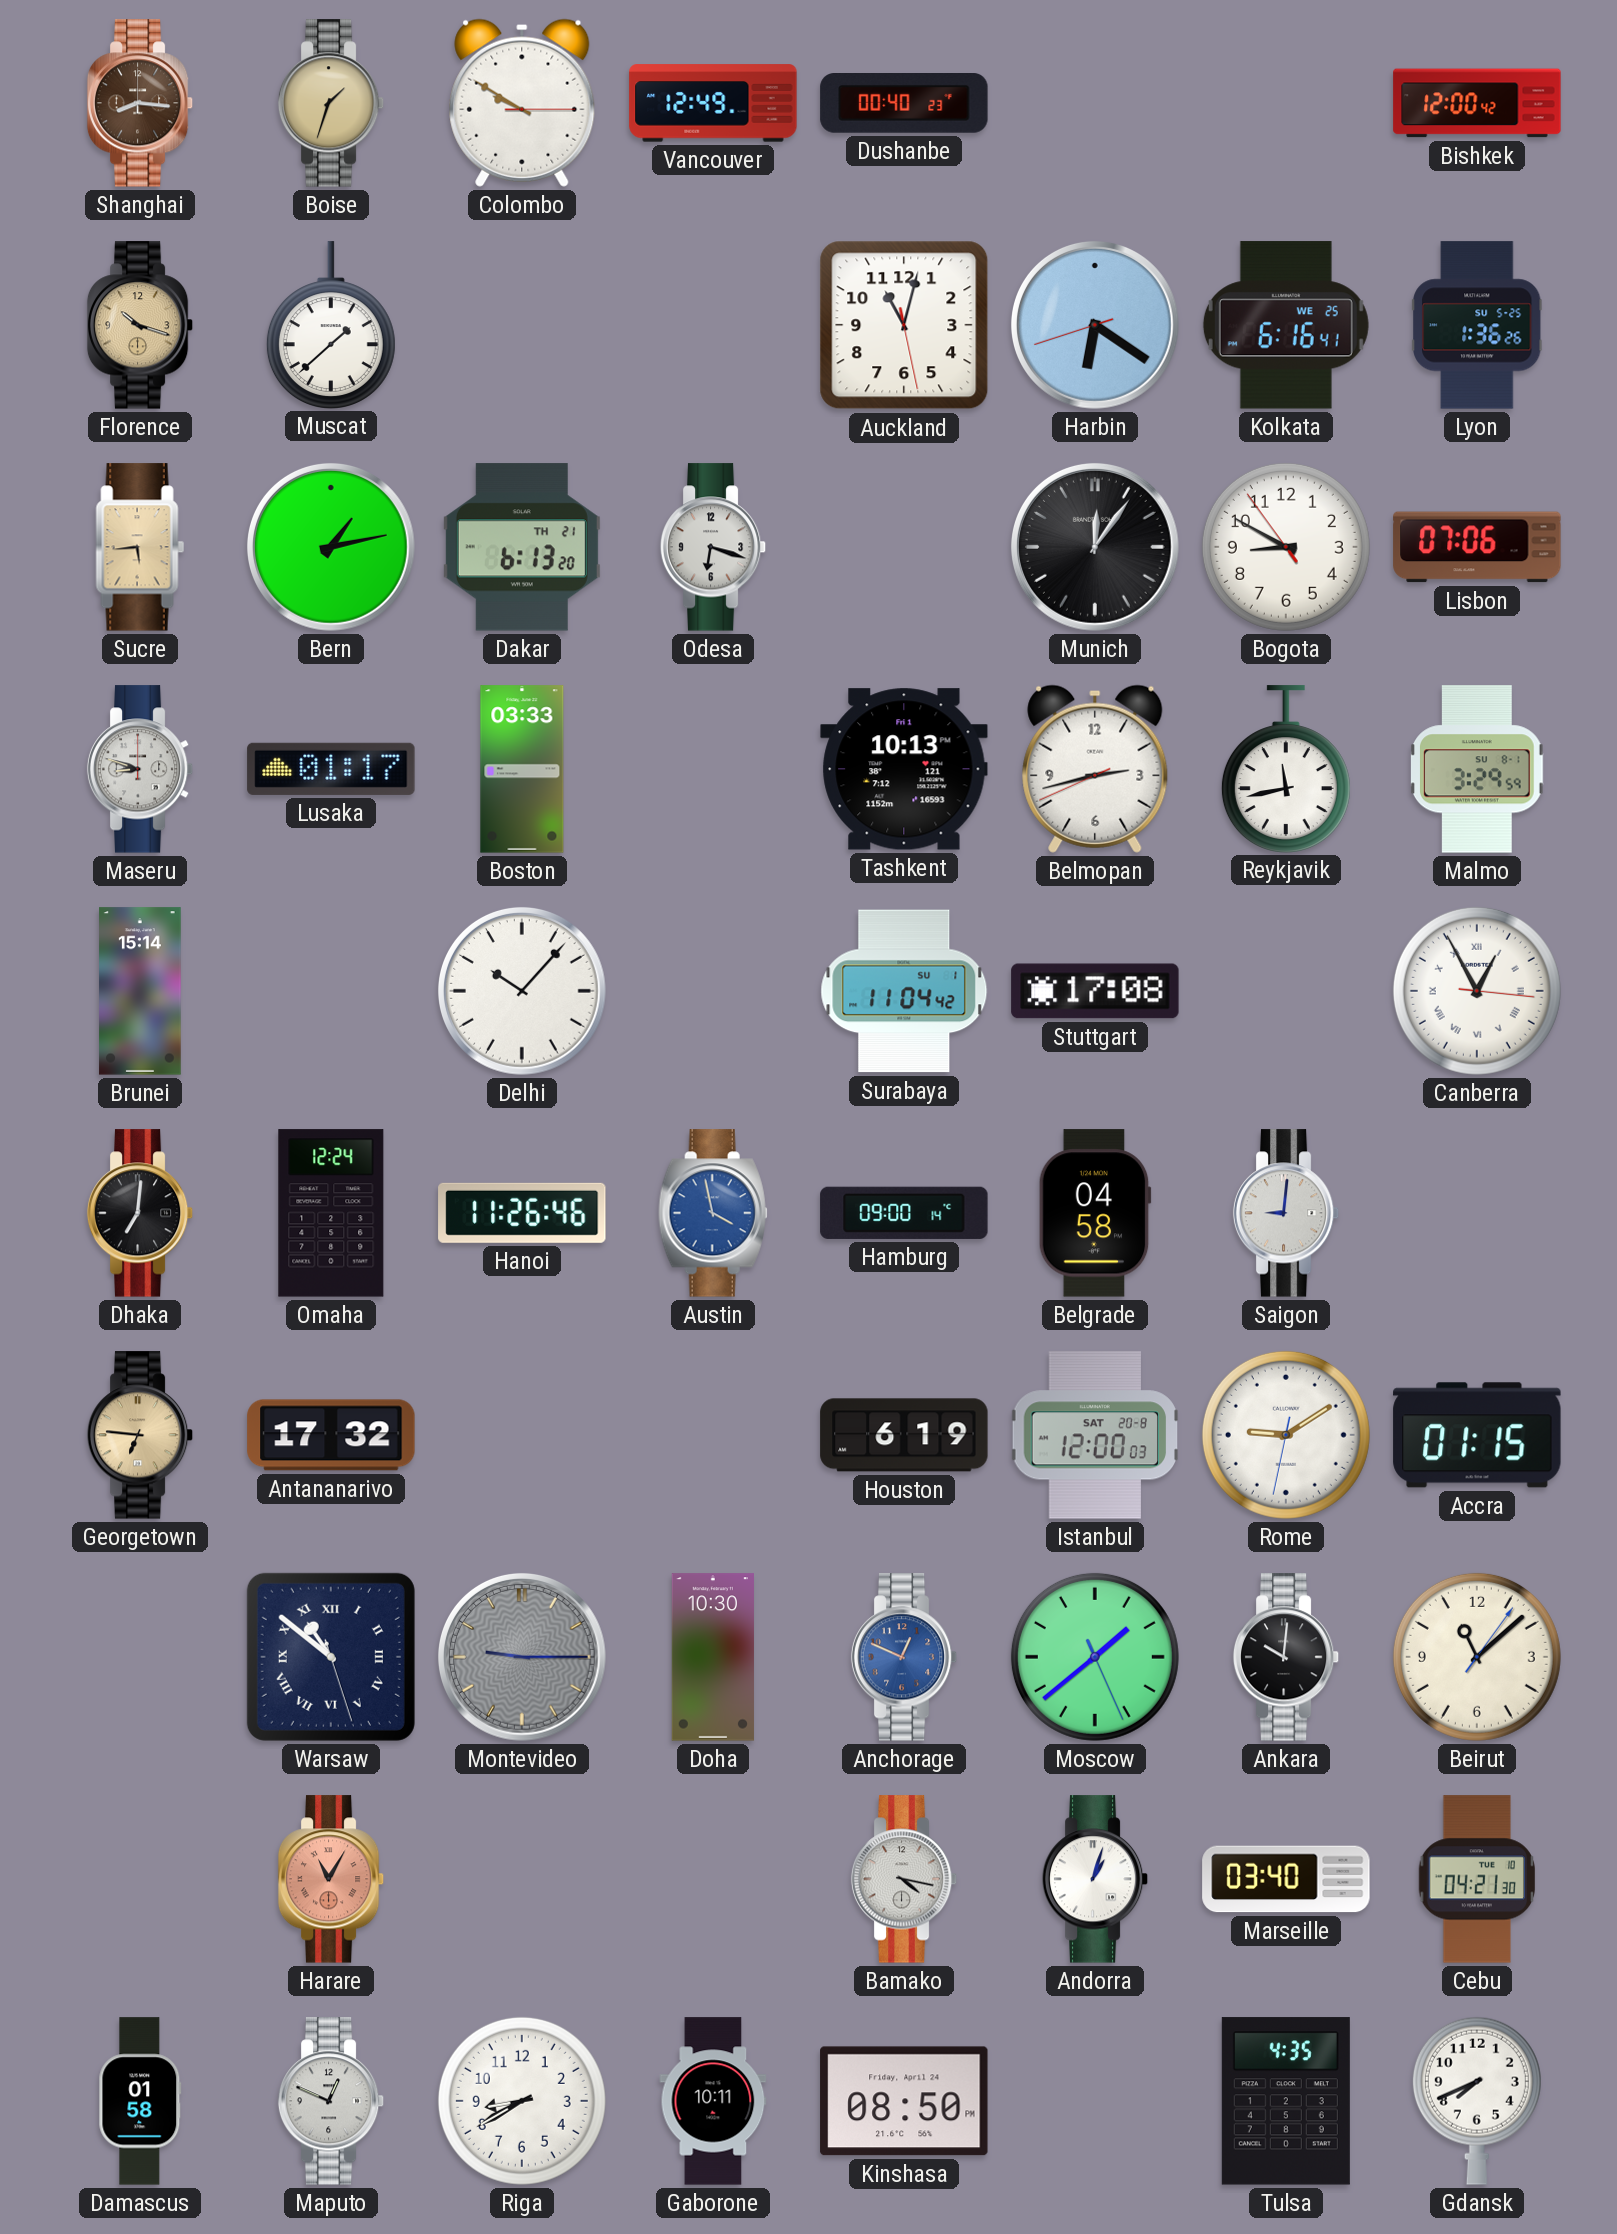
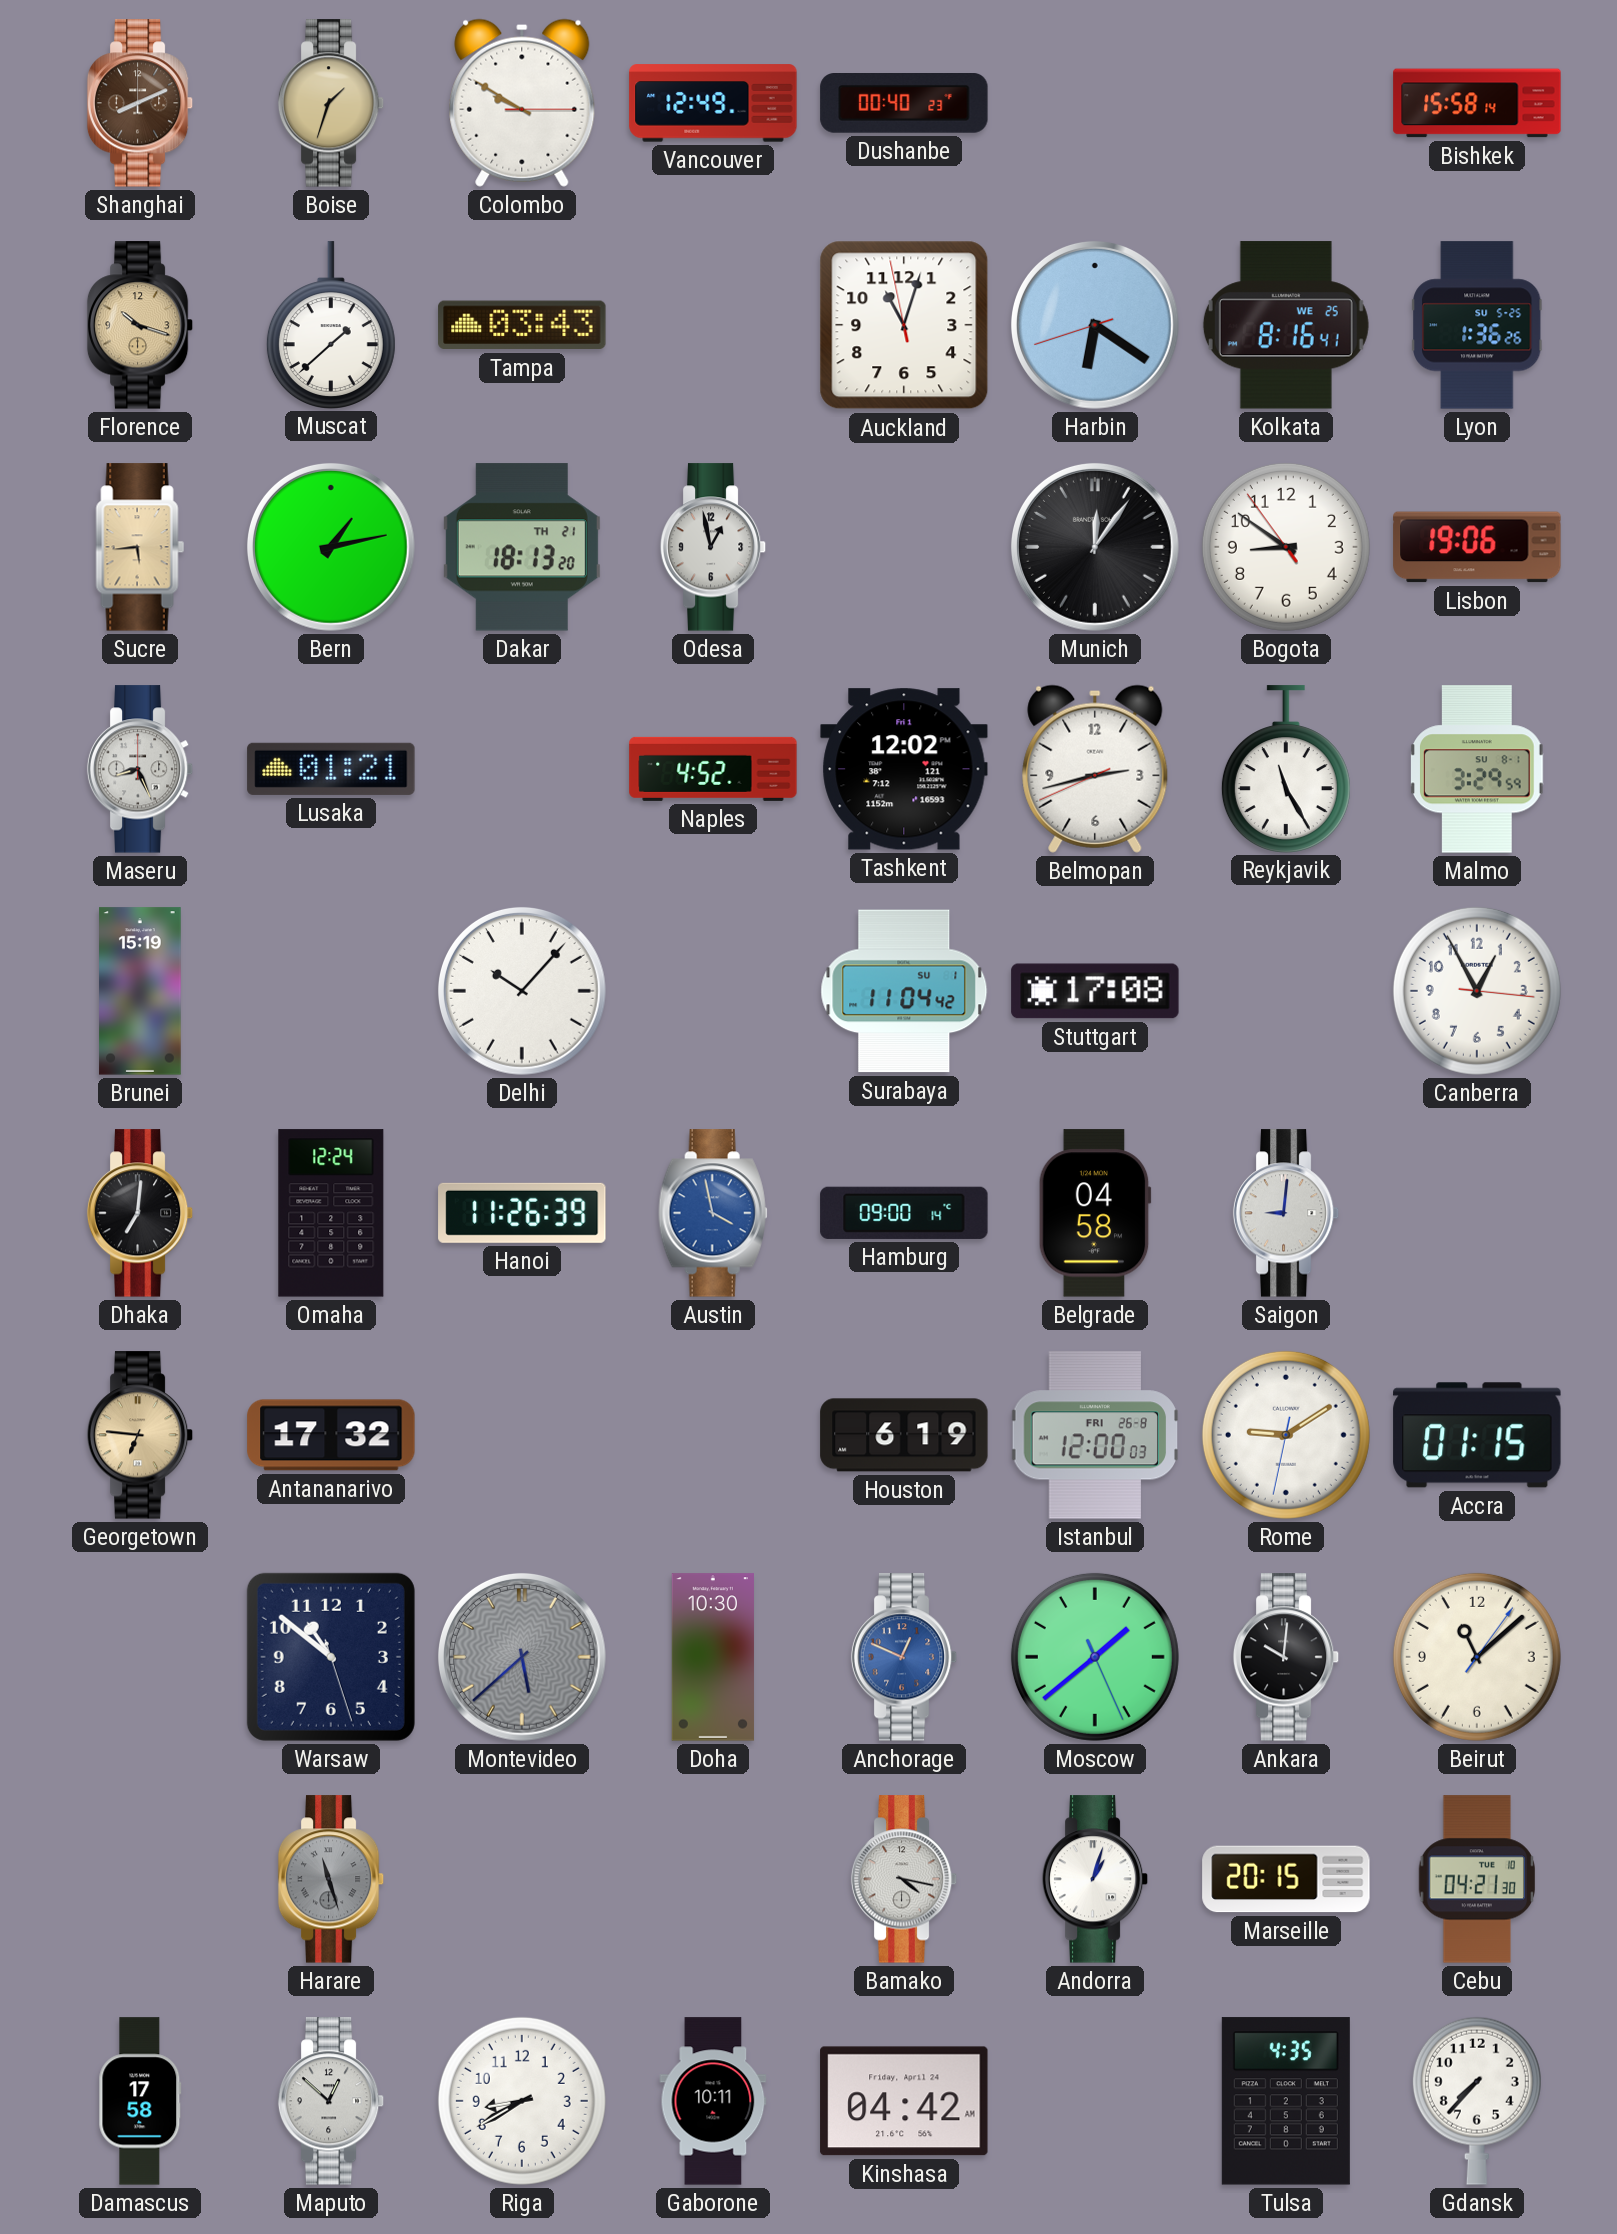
Shanghai: 8:16 -> 8:11 (140, 103)
Bishkek: 12:00 -> 15:58 (1477, 103)
Tampa: none -> 03:43 (522, 325)
Auckland: 11:02:28 -> 11:02:58 (904, 325)
Kolkata: 6:16 -> 8:16 (1286, 325)
Dakar: 6:13 -> 18:13 (522, 547)
Odesa: 6:18 -> 12:58 (713, 547)
Bogota: 8:49 -> 8:50 (1286, 547)
Lisbon: 07:06 -> 19:06 (1477, 547)
Maseru: 8:48 -> 8:26 (140, 769)
Lusaka: 01:17 -> 01:21 (331, 769)
Boston: 03:33 -> none (522, 769)
Naples: none -> 4:52 (713, 769)
Tashkent: 10:13 -> 12:02 (904, 769)
Reykjavik: 11:43 -> 11:25 (1286, 769)
Brunei: 15:14 -> 15:19 (140, 991)
Canberra numerals: Roman -> Arabic (1477, 991)
Hanoi: 11:26:46 -> 11:26:39 (522, 1213)
Istanbul date: SAT 20-8 -> FRI 26-8 (1095, 1435)
Warsaw numerals: Roman -> Arabic (331, 1657)
Montevideo: 9:15 -> 5:38 (522, 1657)
Harare: 11:05 -> 11:27 (331, 1879)
Harare dial: salmon -> grey (331, 1879)
Marseille: 03:40 -> 20:15 (1286, 1879)
Damascus: 01:58 -> 17:58 (140, 2101)
Maputo: 12:49 -> 12:52 (331, 2101)
Kinshasa: 08:50 -> 04:42 (904, 2101)
Gdansk: 7:41 -> 7:37 (1477, 2101)
